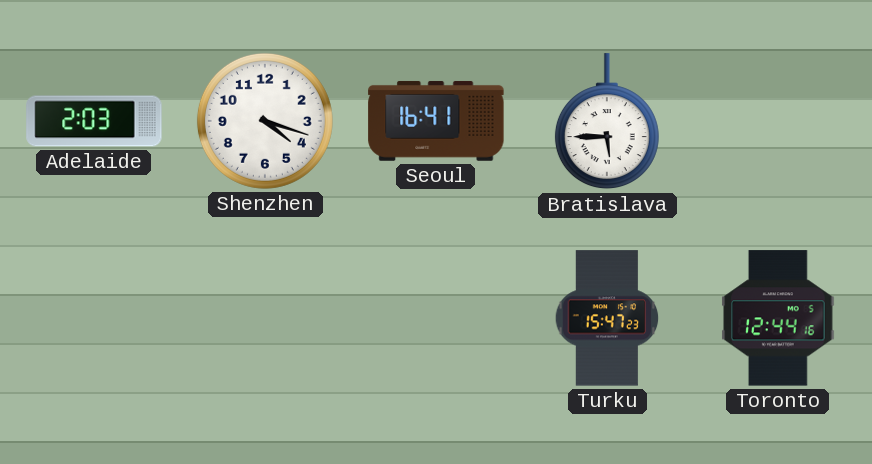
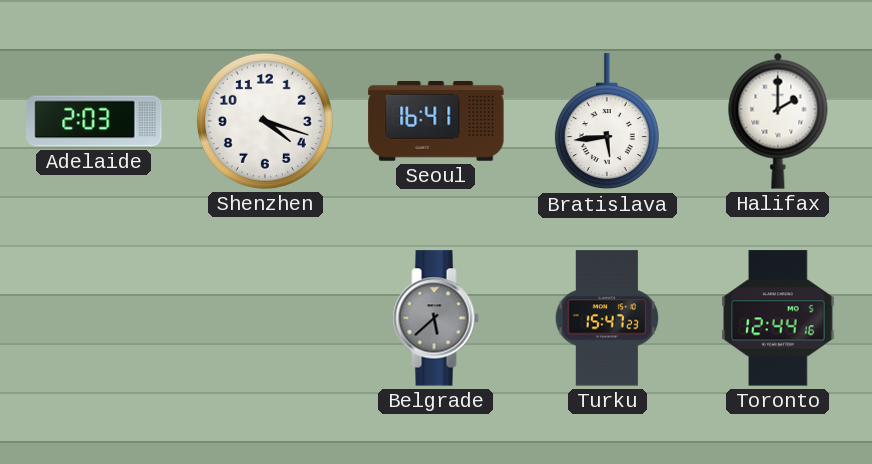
Bratislava: 5:45 -> 5:44 (607, 122)
Halifax: none -> 2:00 (778, 121)
Belgrade: none -> 5:38 (436, 318)
